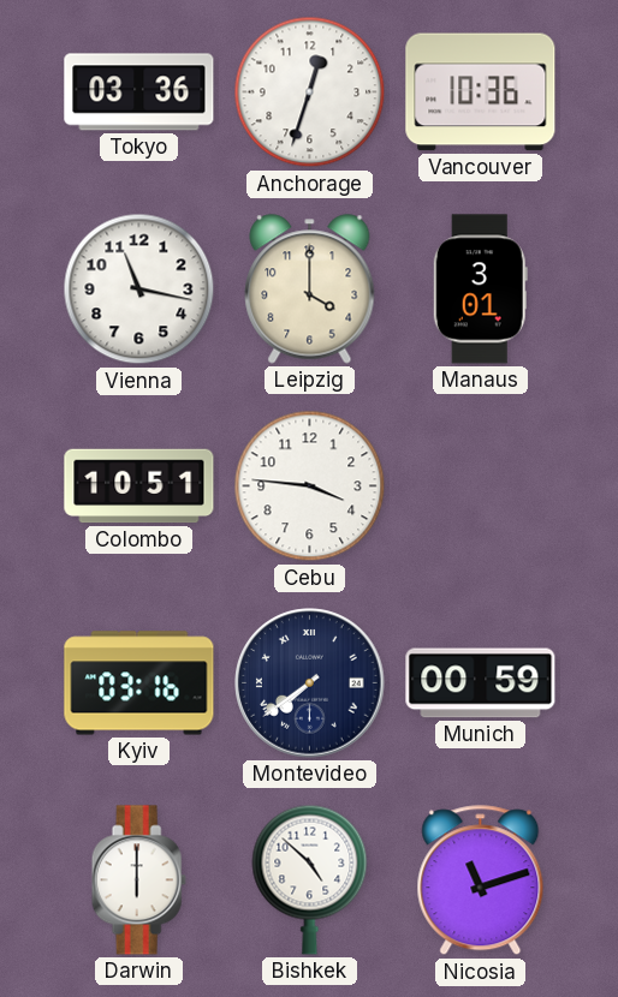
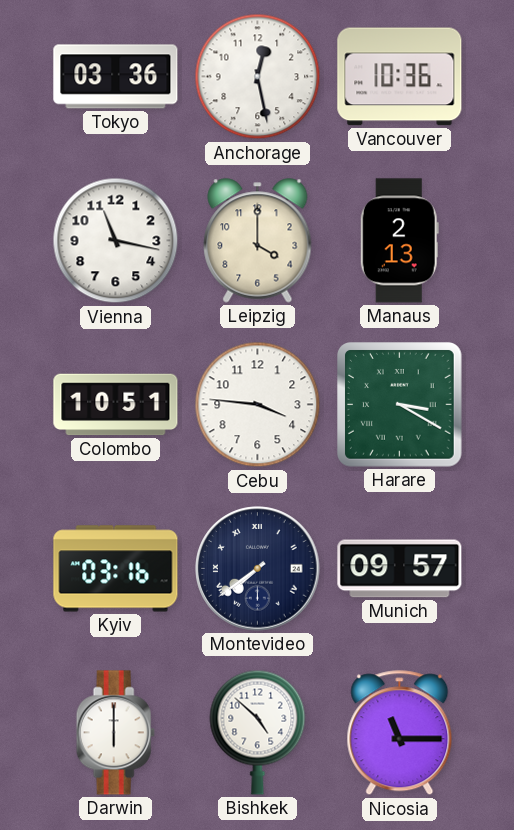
Anchorage: 12:33 -> 12:28 (258, 77)
Manaus: 3:01 -> 2:13 (399, 241)
Harare: none -> 3:20 (400, 405)
Munich: 00:59 -> 09:57 (400, 569)
Nicosia: 11:12 -> 11:15 (400, 733)
